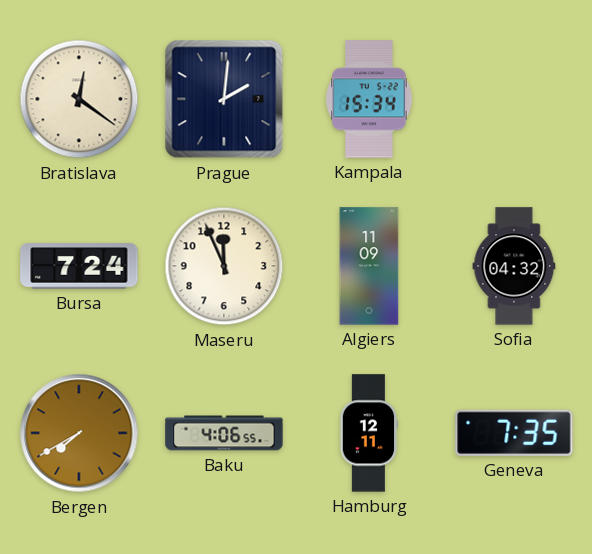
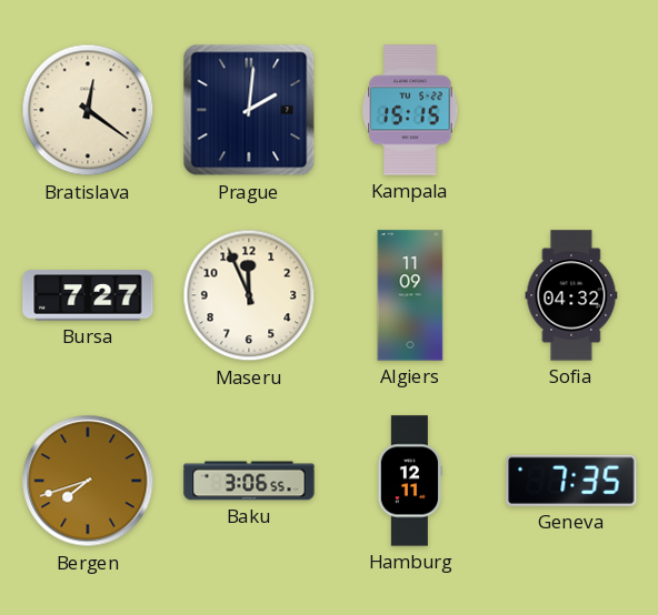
Kampala: 15:34 -> 15:15 (410, 110)
Bursa: 7:24 -> 7:27 (88, 295)
Bergen: 7:40 -> 7:42 (88, 481)
Baku: 4:06 -> 3:06 (249, 481)
